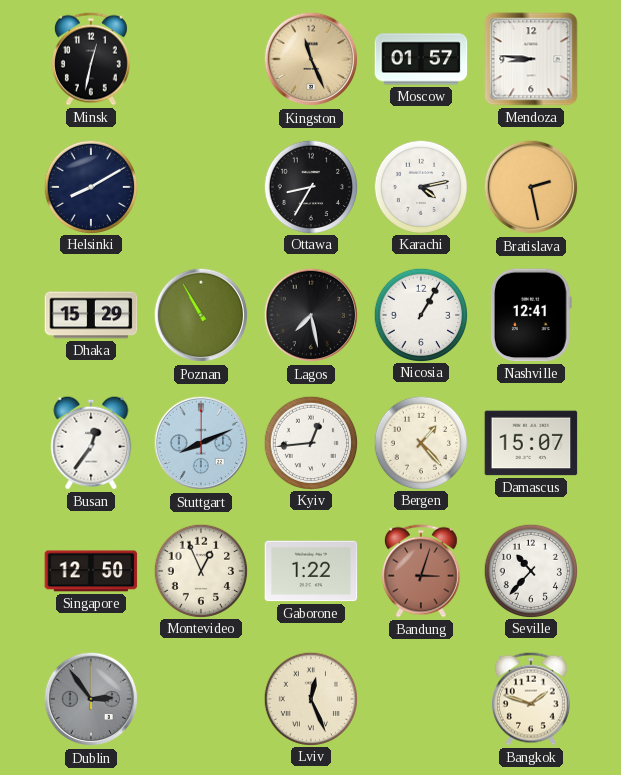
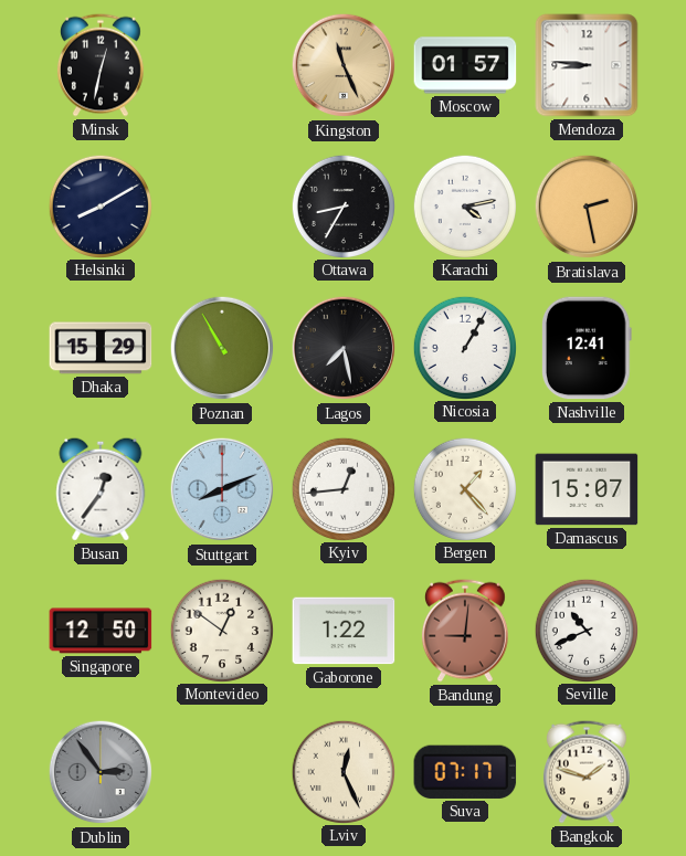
Montevideo: 12:56 -> 12:51 (221, 630)
Bandung: 3:03 -> 9:01 (465, 631)
Seville: 10:37 -> 10:41 (585, 630)
Suva: none -> 07:17 (465, 772)
